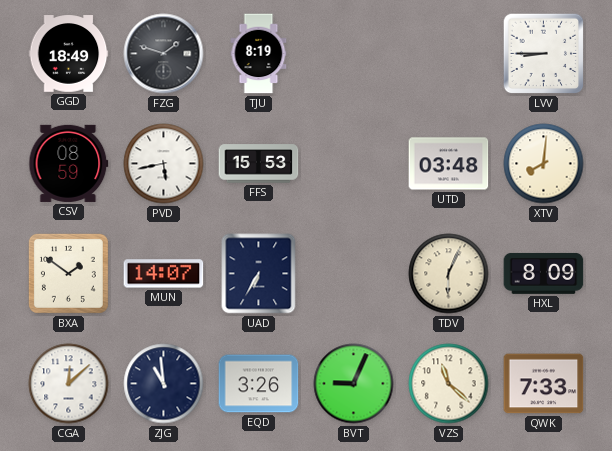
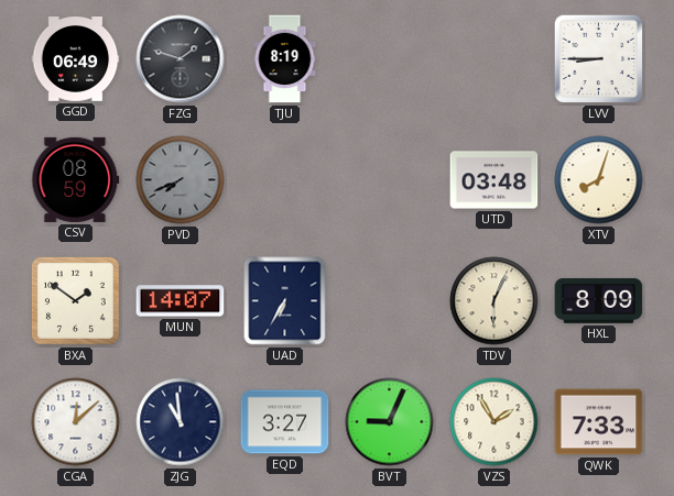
GGD: 18:49 -> 06:49 (76, 59)
PVD: 5:43 -> 7:41 (181, 180)
PVD dial: white -> grey (181, 180)
FFS: 15:53 -> none (259, 164)
XTV: 8:01 -> 8:03 (599, 180)
EQD: 3:26 -> 3:27 (285, 422)
VZS: 11:22 -> 1:55 (494, 422)
